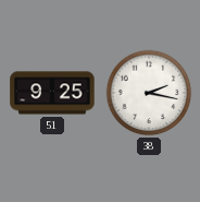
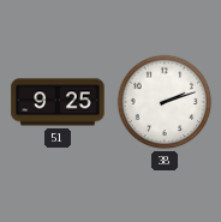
38: 2:17 -> 2:12 (165, 102)
